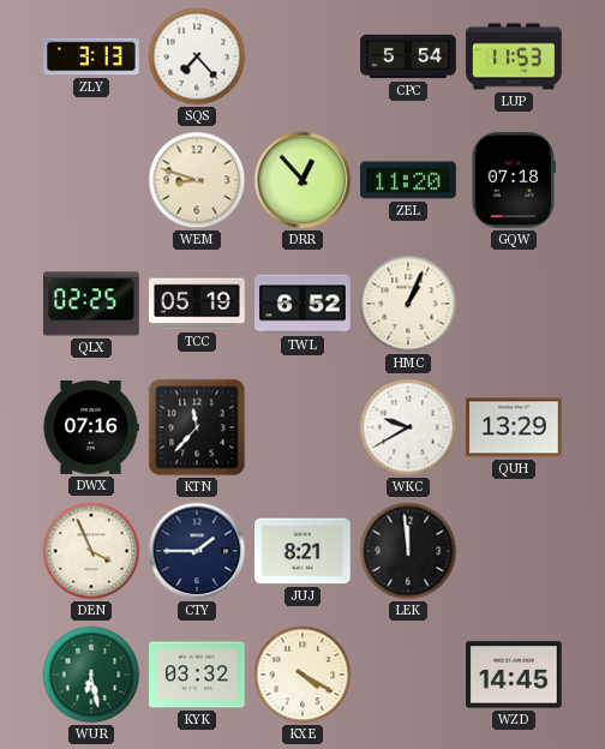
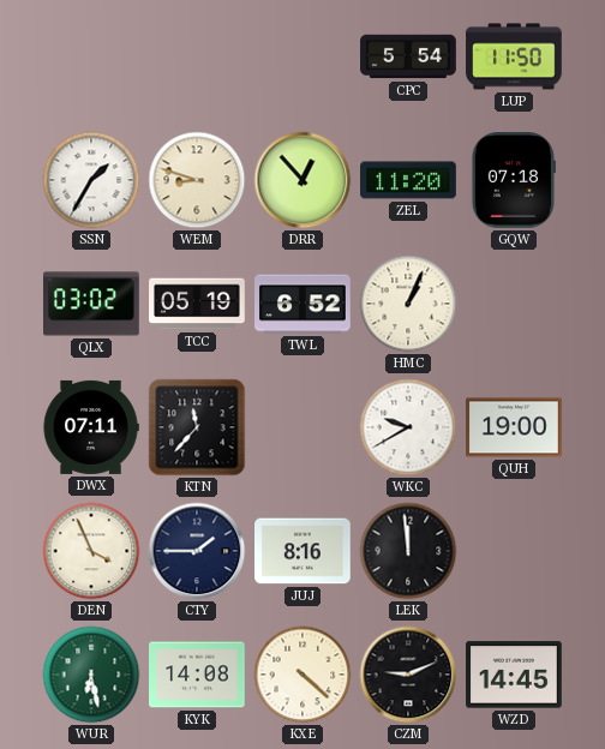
ZLY: 3:13 -> none (91, 56)
SQS: 7:23 -> none (197, 56)
LUP: 11:53 -> 11:50 (514, 56)
SSN: none -> 1:35 (91, 180)
QLX: 02:25 -> 03:02 (92, 304)
DWX: 07:16 -> 07:11 (91, 427)
QUH: 13:29 -> 19:00 (514, 427)
JUJ: 8:21 -> 8:16 (304, 551)
KYK: 03:32 -> 14:08 (198, 675)
KXE: 4:20 -> 4:22 (302, 675)
CZM: none -> 9:11 (408, 675)
